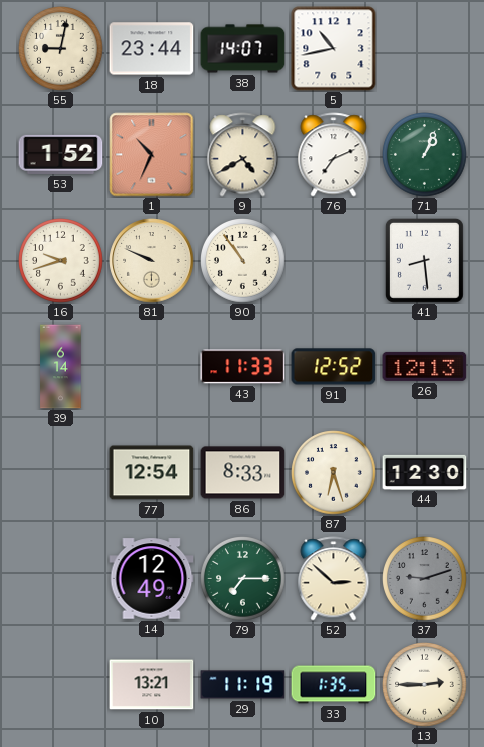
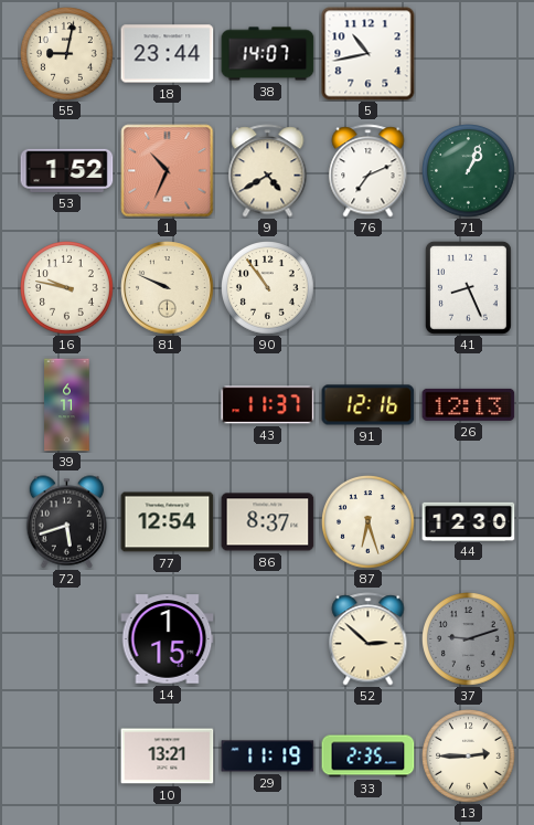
16: 9:42 -> 9:47 (67, 288)
41: 8:29 -> 8:26 (468, 287)
39: 6:14 -> 6:11 (67, 405)
43: 11:33 -> 11:37 (268, 405)
91: 12:52 -> 12:16 (369, 405)
72: none -> 5:42 (67, 522)
86: 8:33 -> 8:37 (268, 522)
14: 12:49 -> 1:15 (168, 639)
79: 7:15 -> none (243, 579)
33: 1:35 -> 2:35 (369, 757)
